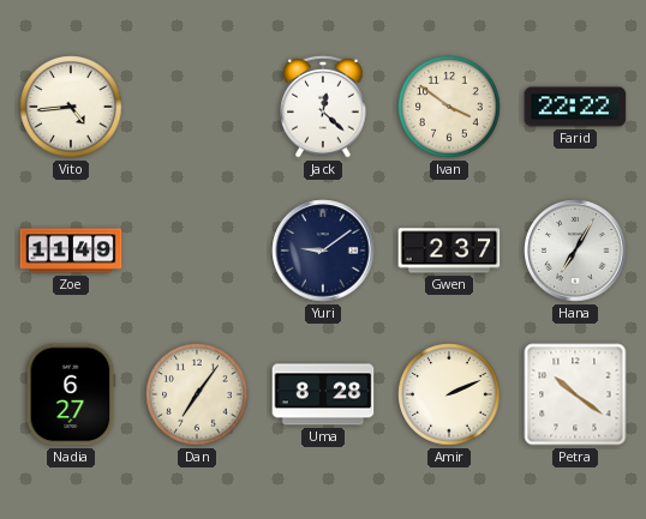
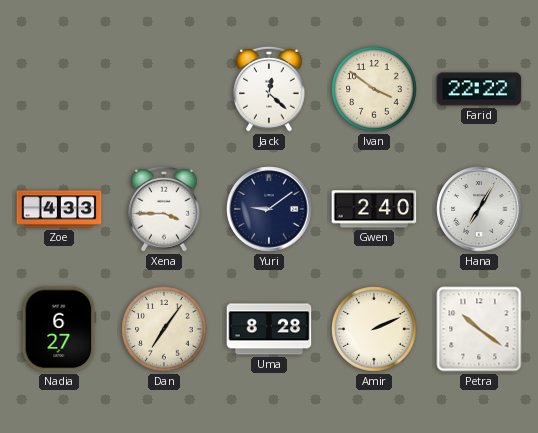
Vito: 4:44 -> none (71, 107)
Zoe: 11:49 -> 4:33 (59, 209)
Xena: none -> 3:45 (164, 209)
Gwen: 2:37 -> 2:40 (374, 209)
